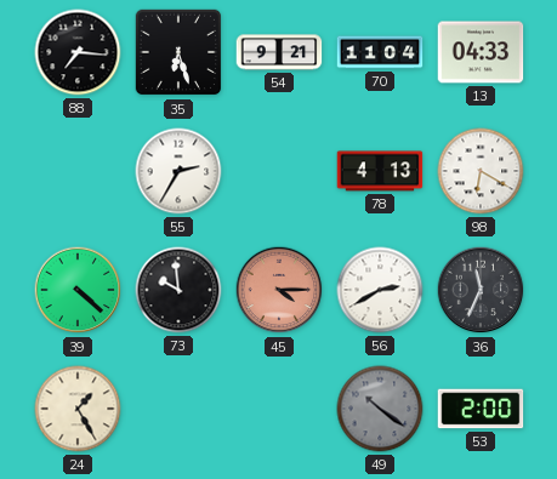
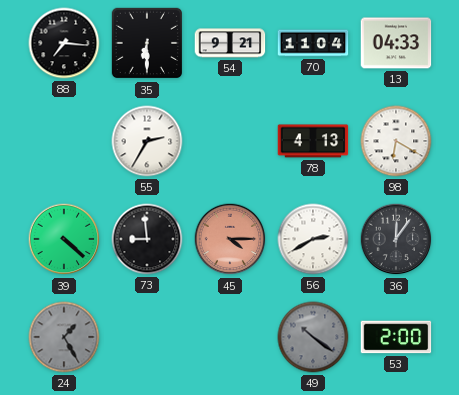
35: 6:27 -> 6:30 (147, 43)
73: 9:59 -> 8:59 (147, 239)
36: 11:34 -> 12:06 (396, 239)
24 dial: cream -> grey (64, 337)
